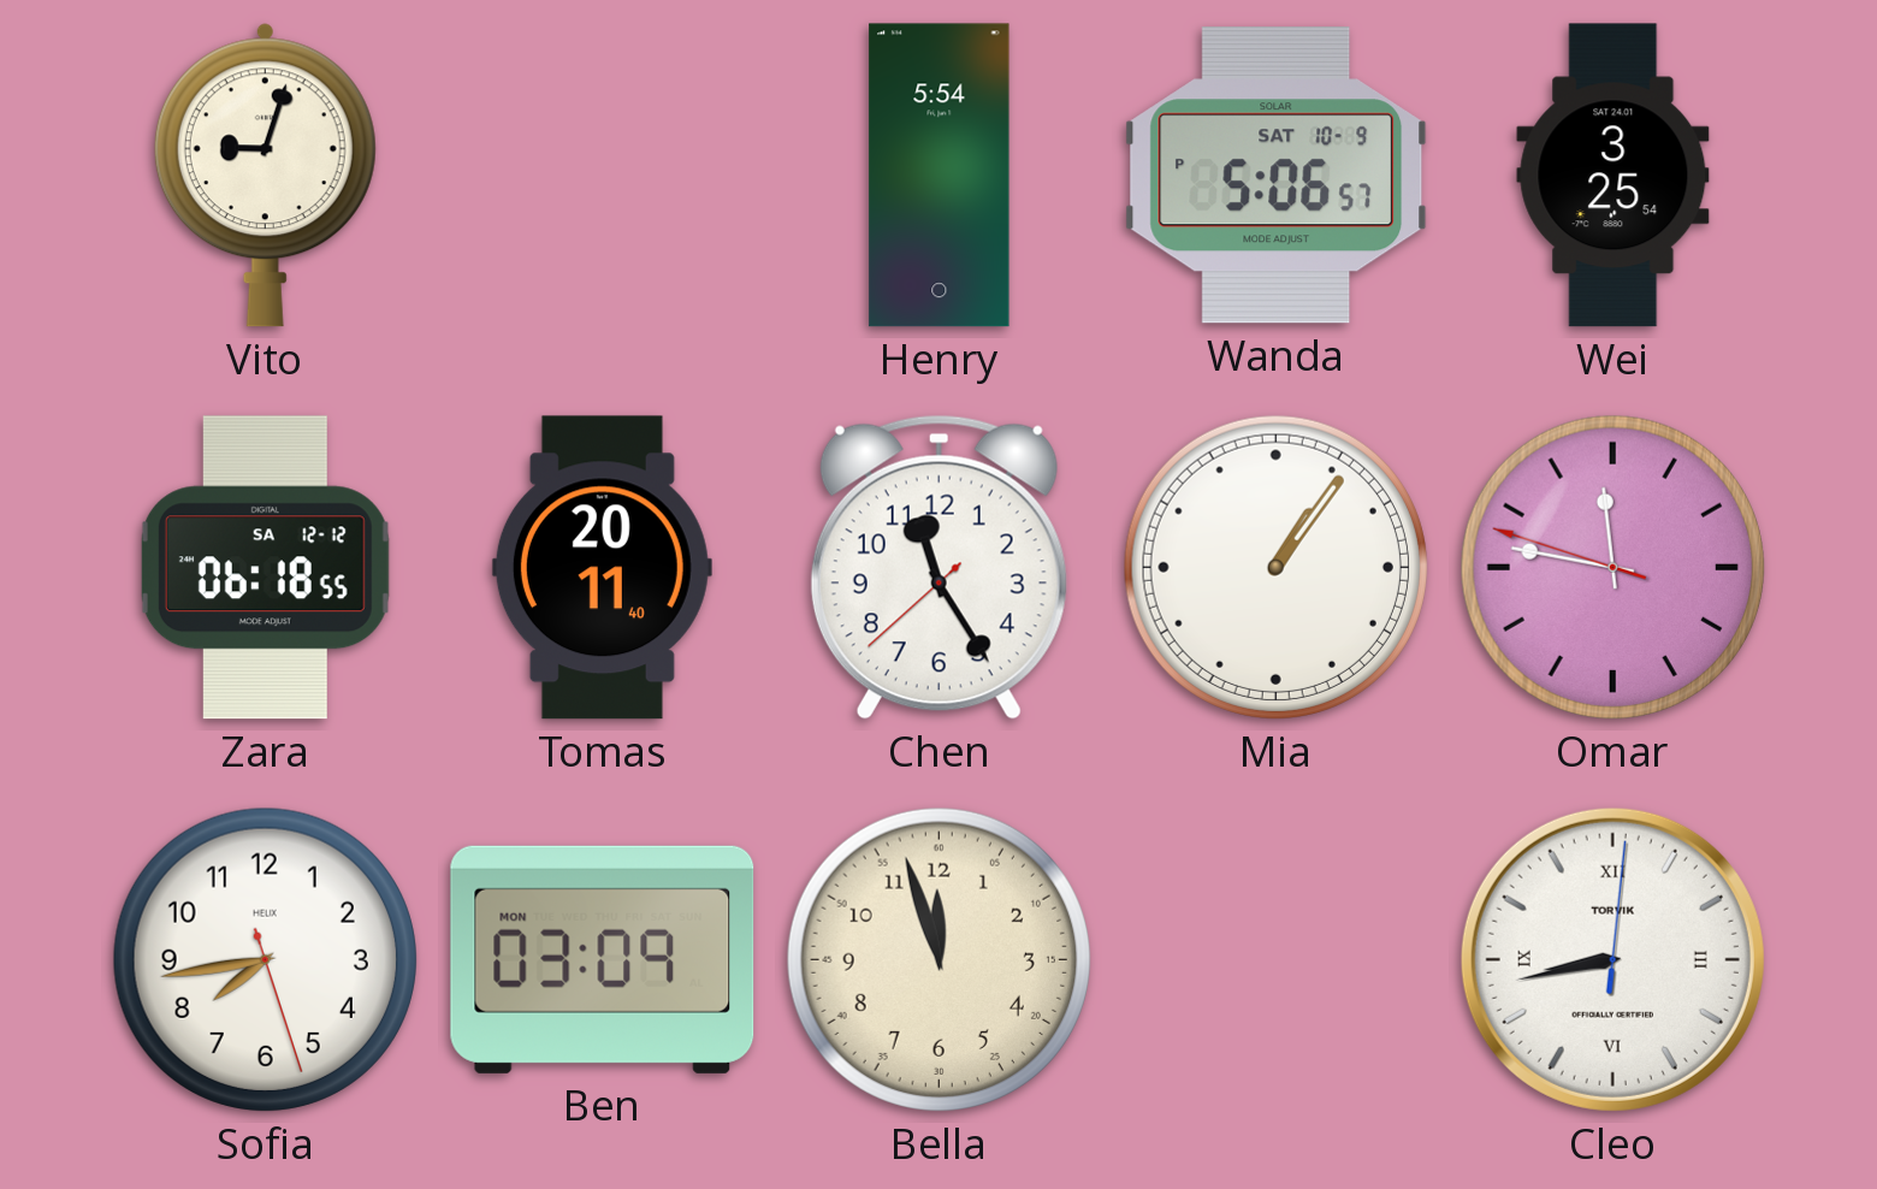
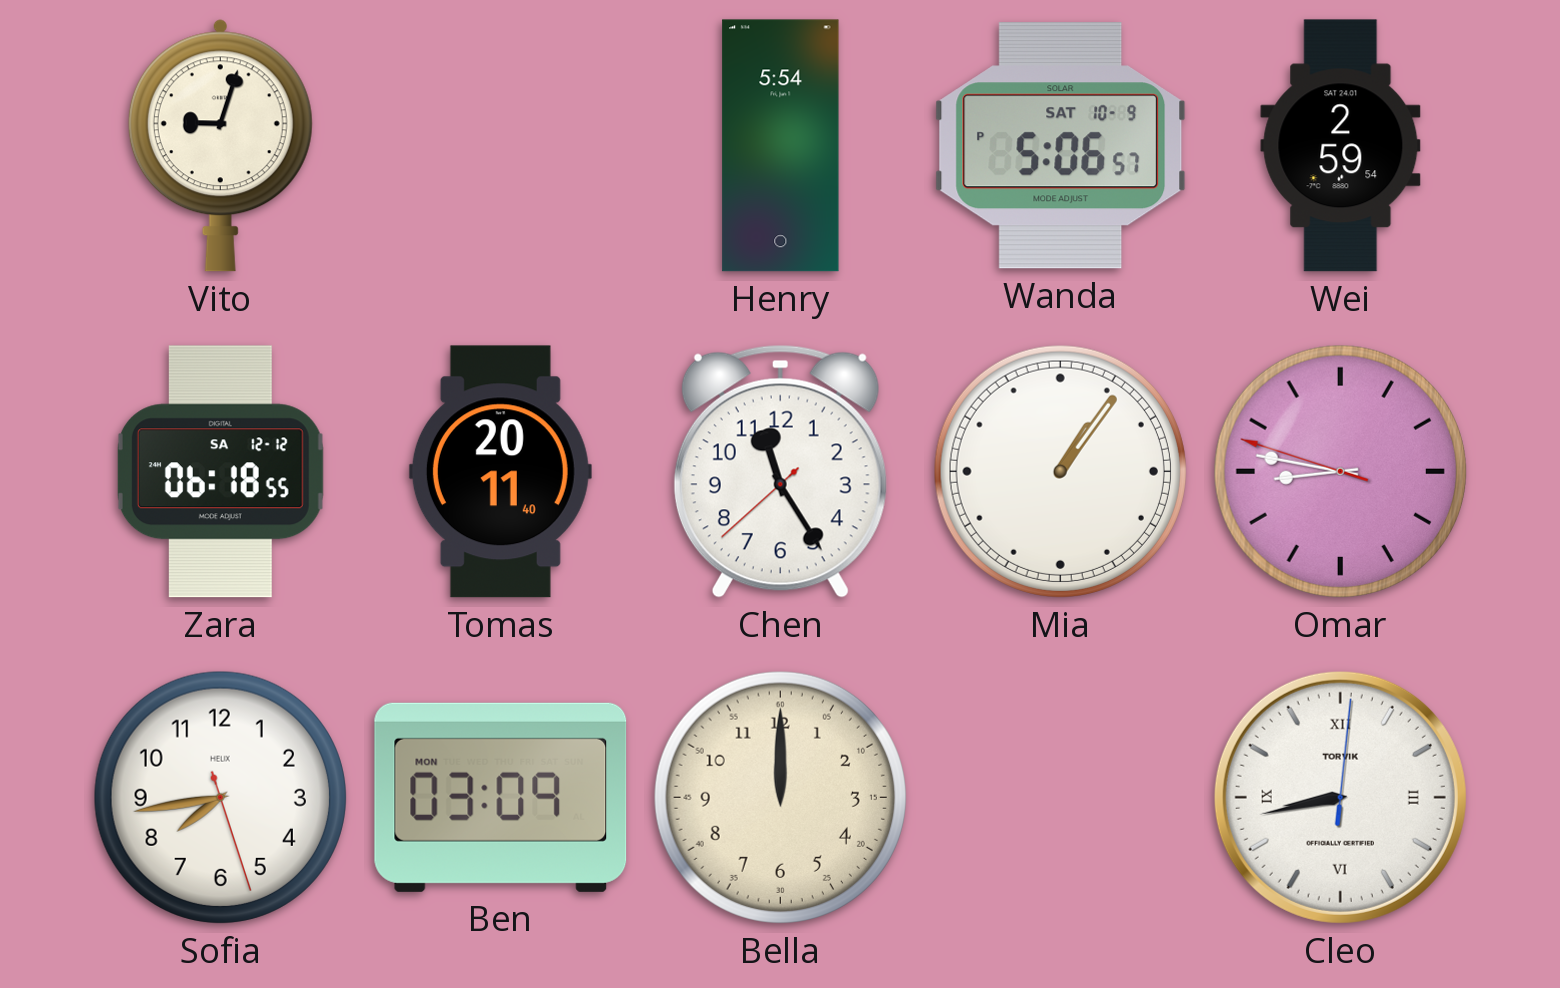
Wei: 3:25 -> 2:59 (1341, 146)
Omar: 11:46 -> 8:46 (1340, 471)
Bella: 11:57 -> 12:00 (780, 797)
